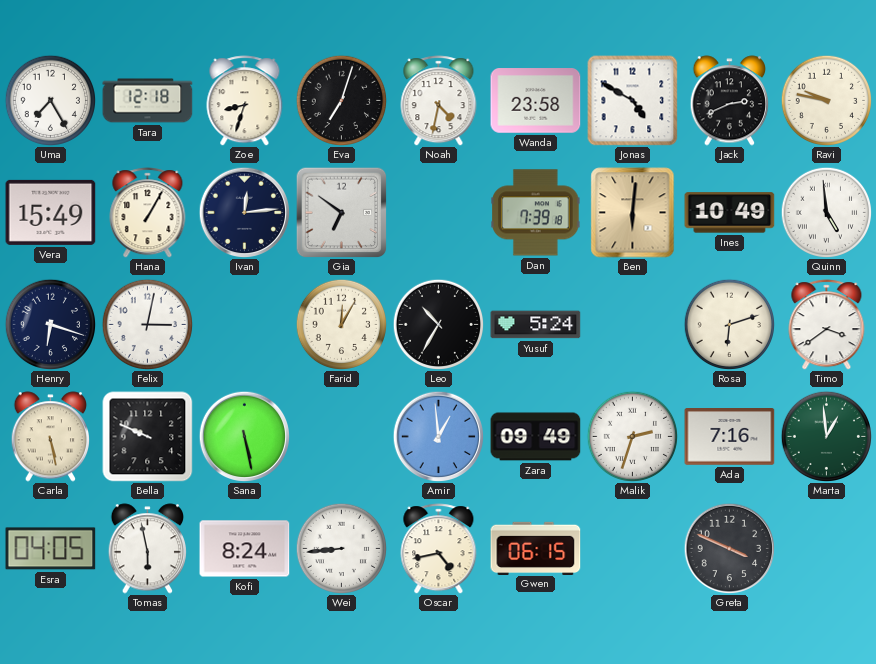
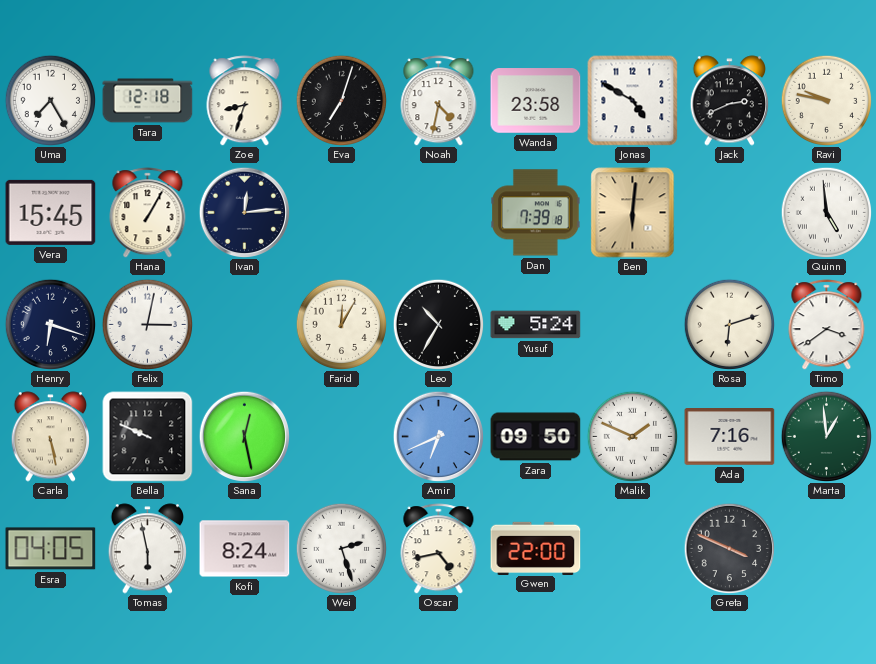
Vera: 15:49 -> 15:45 (51, 212)
Gia: 6:51 -> none (341, 212)
Ines: 10:49 -> none (730, 213)
Sana: 5:28 -> 12:28 (244, 436)
Amir: 12:59 -> 6:41 (438, 436)
Zara: 09:49 -> 09:50 (536, 437)
Malik: 2:33 -> 1:49 (632, 436)
Wei: 8:44 -> 2:27 (341, 548)
Gwen: 06:15 -> 22:00 (536, 548)
